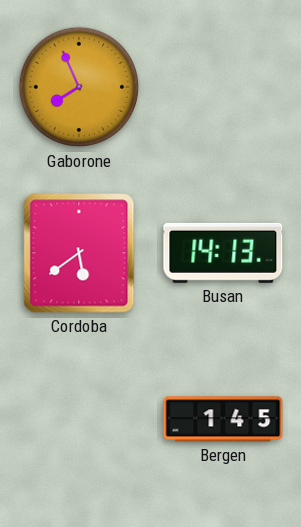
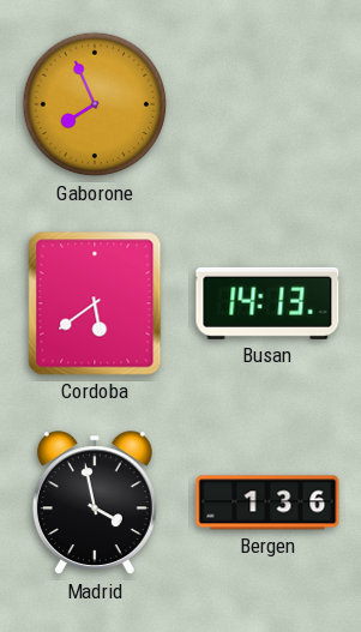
Madrid: none -> 3:58 (95, 504)
Bergen: 1:45 -> 1:36 (267, 502)
